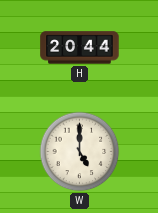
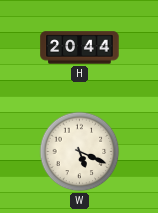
W: 5:00 -> 5:19 (80, 152)
